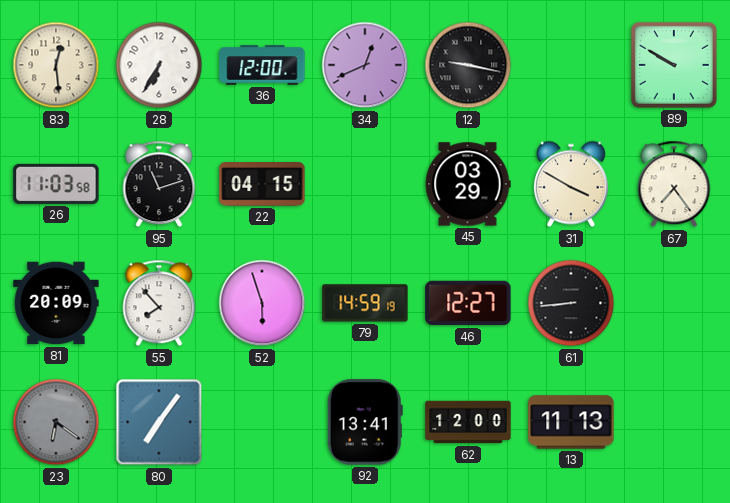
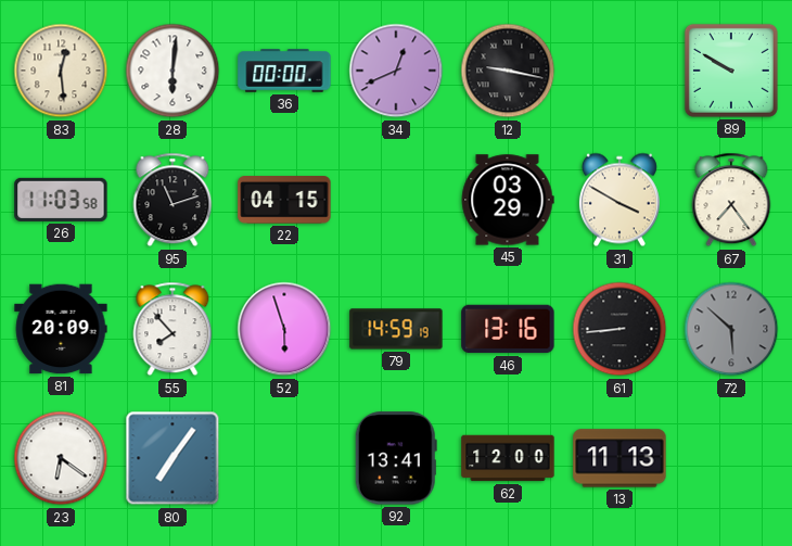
28: 6:35 -> 6:01 (173, 71)
36: 12:00 -> 00:00 (284, 71)
46: 12:27 -> 13:16 (508, 329)
72: none -> 5:52 (731, 329)
23 dial: grey -> white (61, 458)
